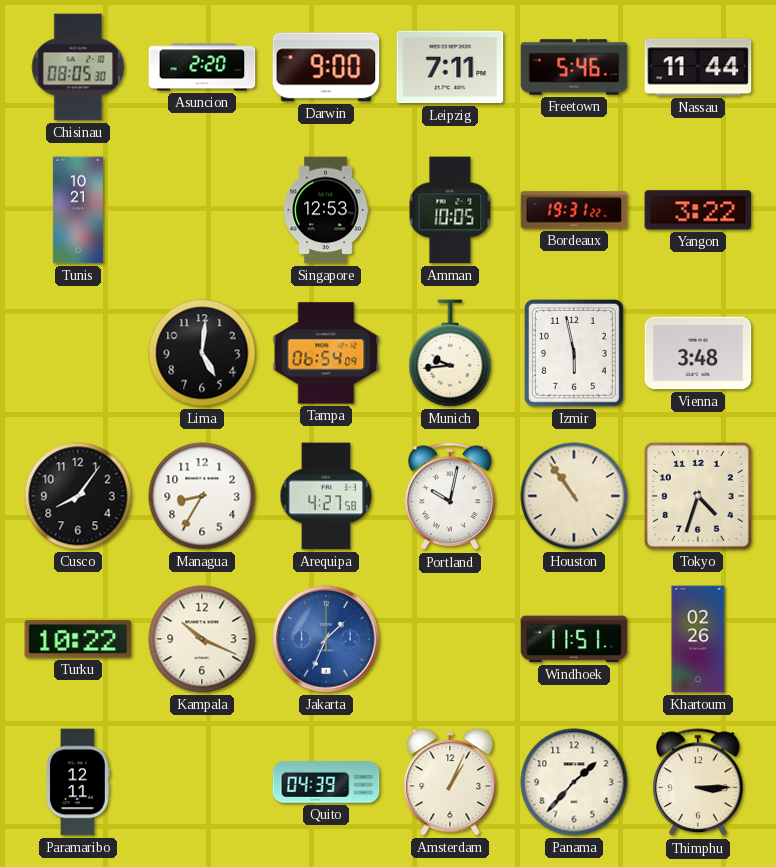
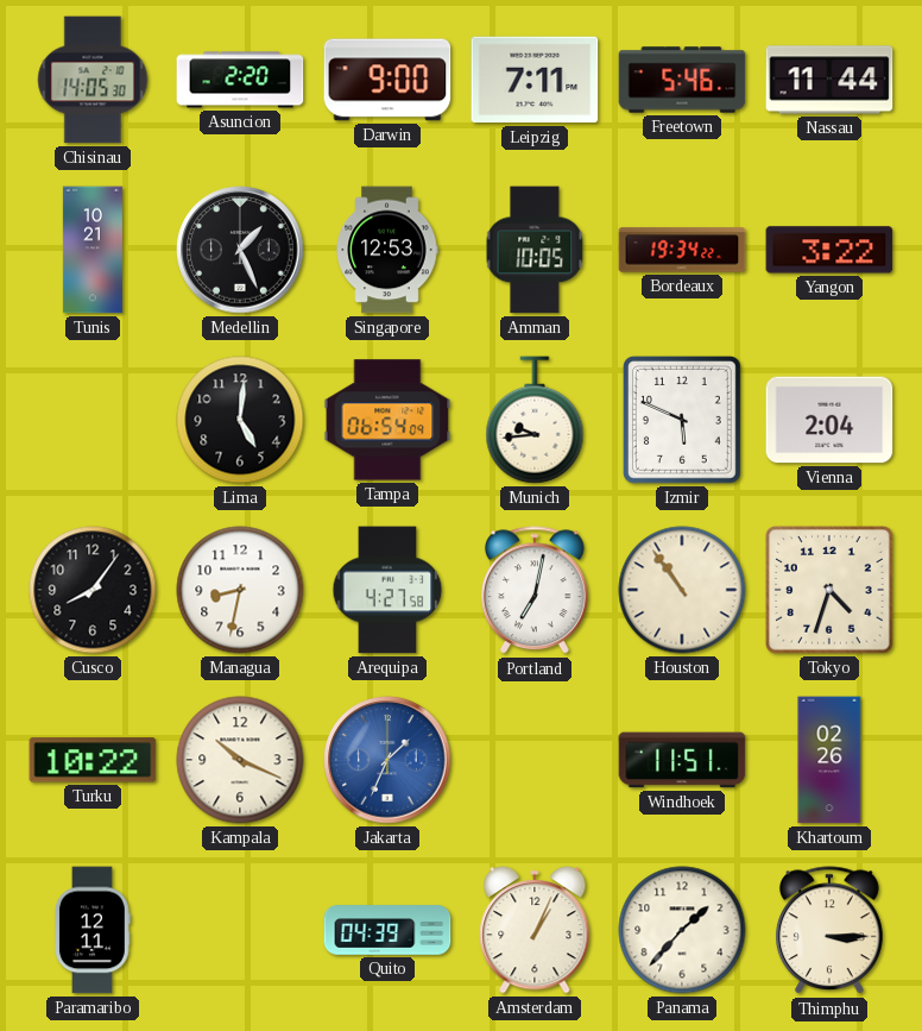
Chisinau: 08:05 -> 14:05 (93, 80)
Medellin: none -> 1:26 (240, 250)
Bordeaux: 19:31 -> 19:34 (682, 250)
Izmir: 5:58 -> 5:49 (682, 421)
Vienna: 3:48 -> 2:04 (829, 420)
Managua: 8:35 -> 8:32 (240, 590)
Portland: 10:02 -> 7:02 (536, 591)
